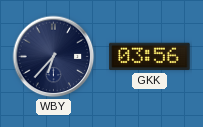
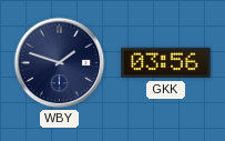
WBY: 6:37 -> 1:48 (60, 63)
